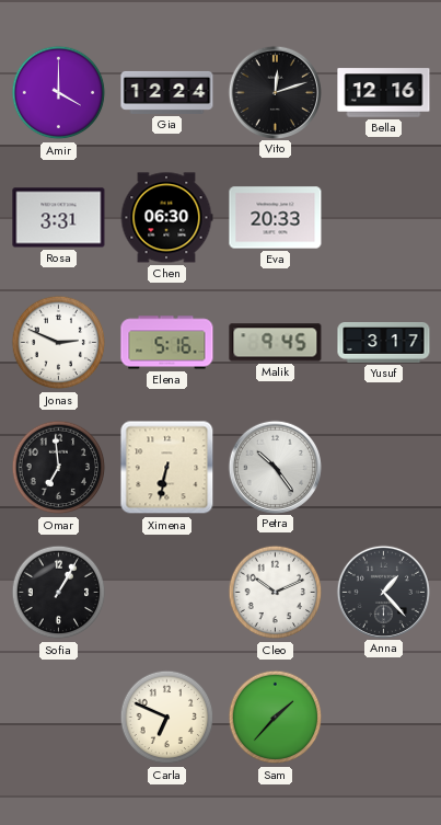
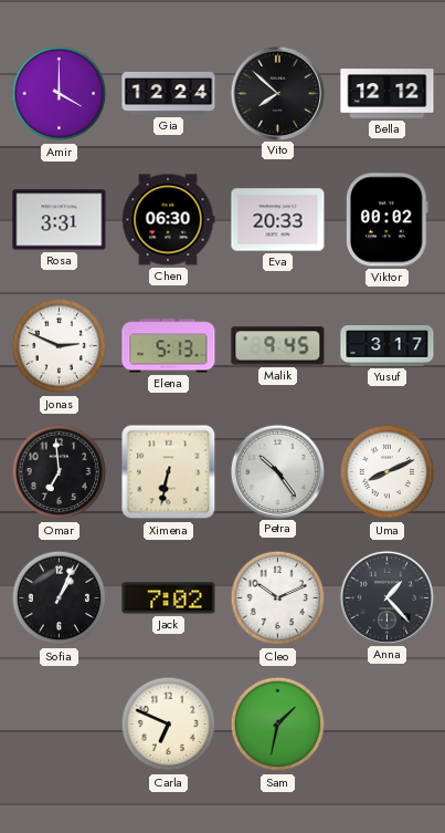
Vito: 12:12 -> 7:52 (277, 93)
Bella: 12:16 -> 12:12 (388, 94)
Viktor: none -> 00:02 (386, 220)
Elena: 5:16 -> 5:13 (169, 346)
Uma: none -> 8:11 (388, 472)
Sofia: 1:05 -> 1:04 (60, 598)
Jack: none -> 7:02 (169, 598)
Sam: 1:37 -> 1:32 (278, 725)
